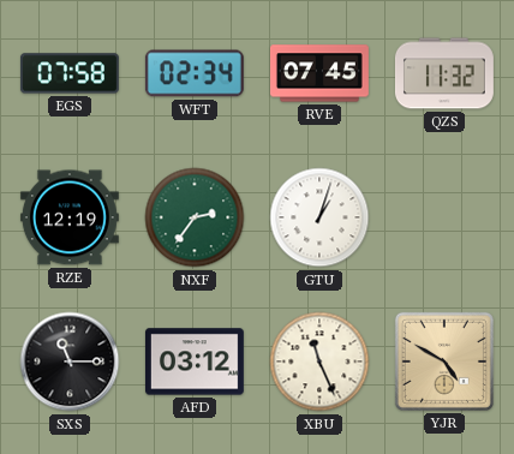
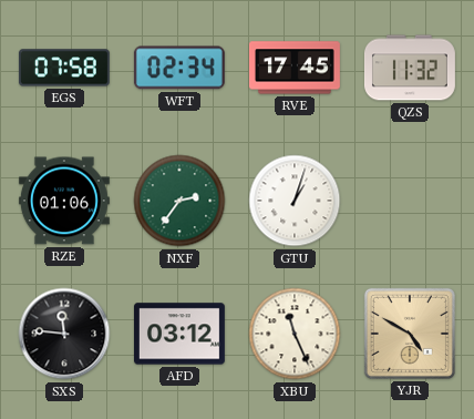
RVE: 07:45 -> 17:45 (295, 68)
RZE: 12:19 -> 01:06 (64, 201)
SXS: 11:15 -> 11:46 (64, 334)
